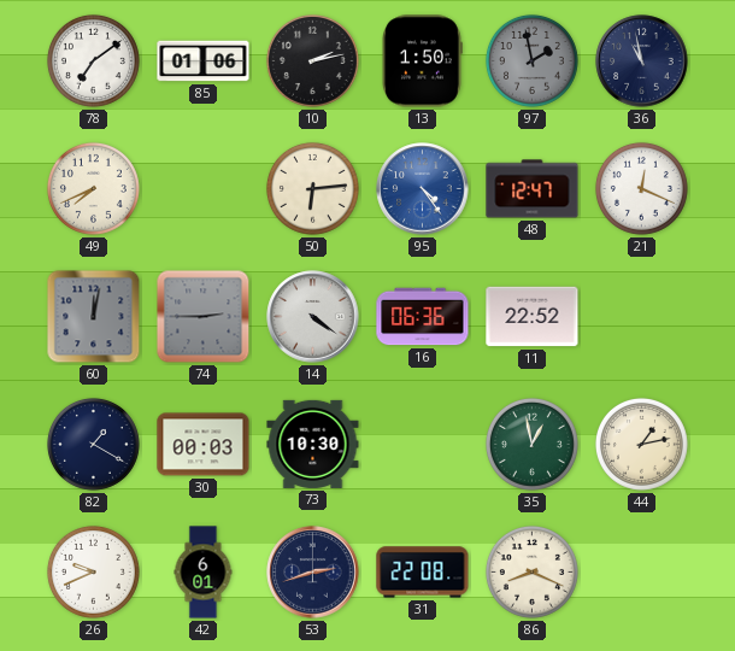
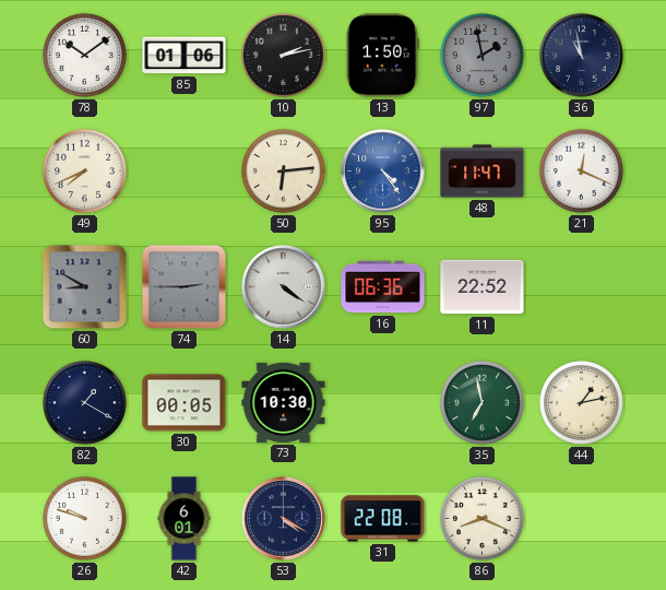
78: 7:09 -> 10:09 (84, 55)
48: 12:47 -> 11:47 (483, 172)
60: 12:02 -> 8:50 (85, 287)
30: 00:03 -> 00:05 (185, 403)
35: 12:58 -> 6:58 (481, 402)
26: 9:41 -> 9:48 (84, 518)
53: 2:42 -> 4:20 (284, 519)
